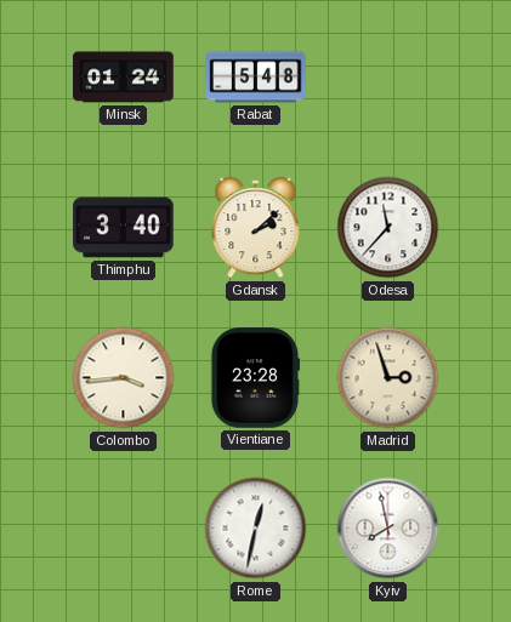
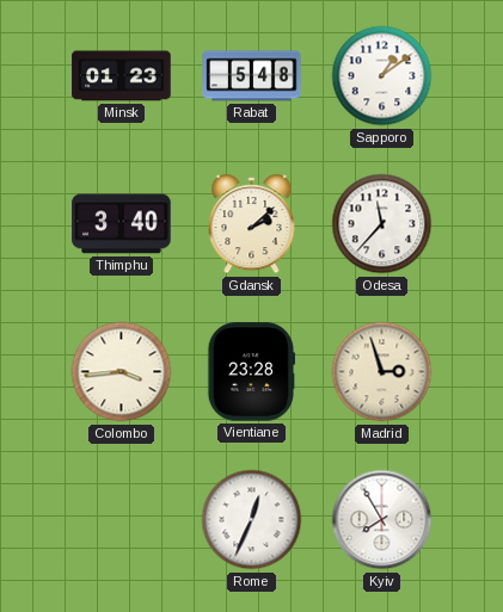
Minsk: 01:24 -> 01:23 (122, 76)
Sapporo: none -> 1:09 (382, 76)
Rome: 12:32 -> 12:34 (252, 520)
Kyiv: 7:58 -> 7:55 (382, 520)
